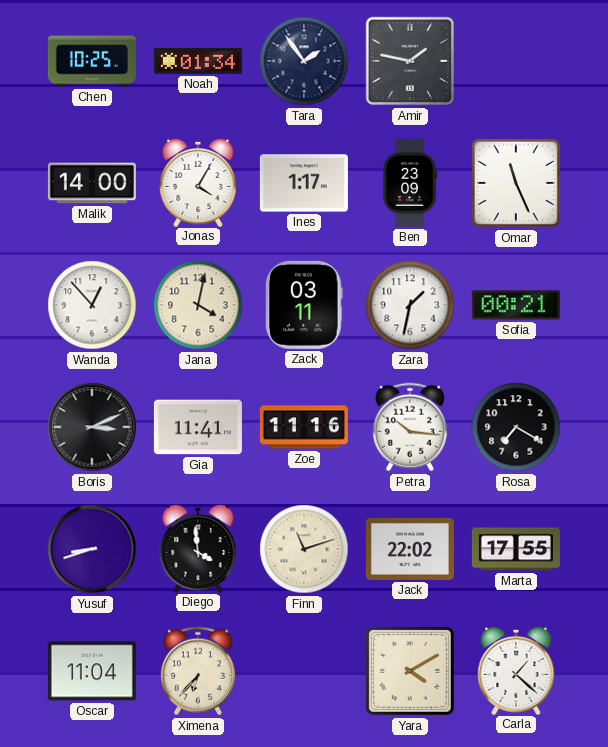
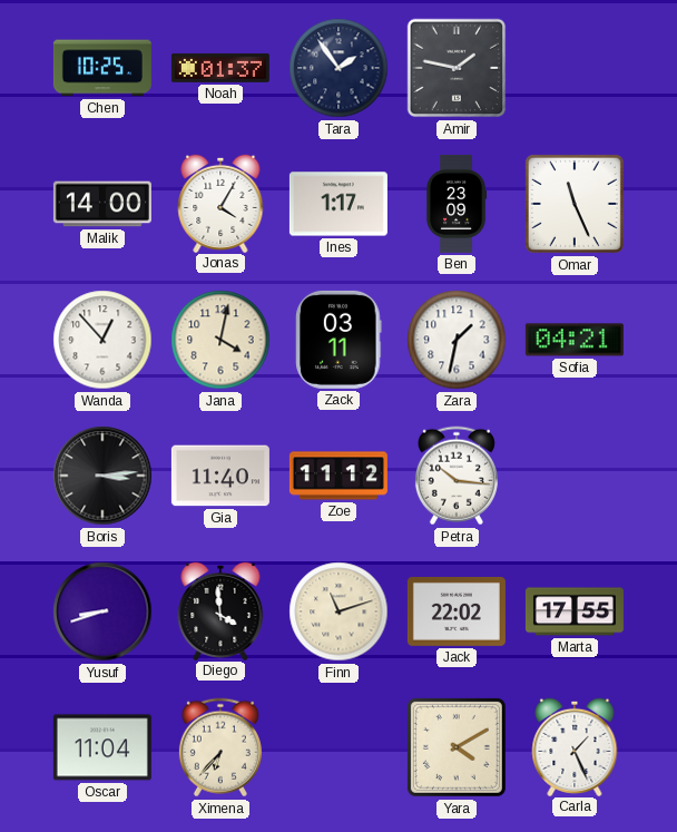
Noah: 01:34 -> 01:37 (220, 68)
Sofia: 00:21 -> 04:21 (575, 340)
Boris: 3:11 -> 3:14 (102, 476)
Gia: 11:41 -> 11:40 (220, 476)
Zoe: 11:16 -> 11:12 (338, 476)
Rosa: 7:20 -> none (516, 427)
Carla: 1:22 -> 1:26 (575, 746)
